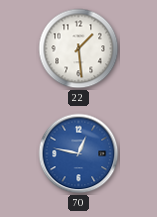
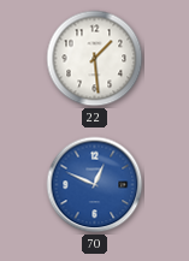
70: 12:47 -> 12:49 (95, 185)
